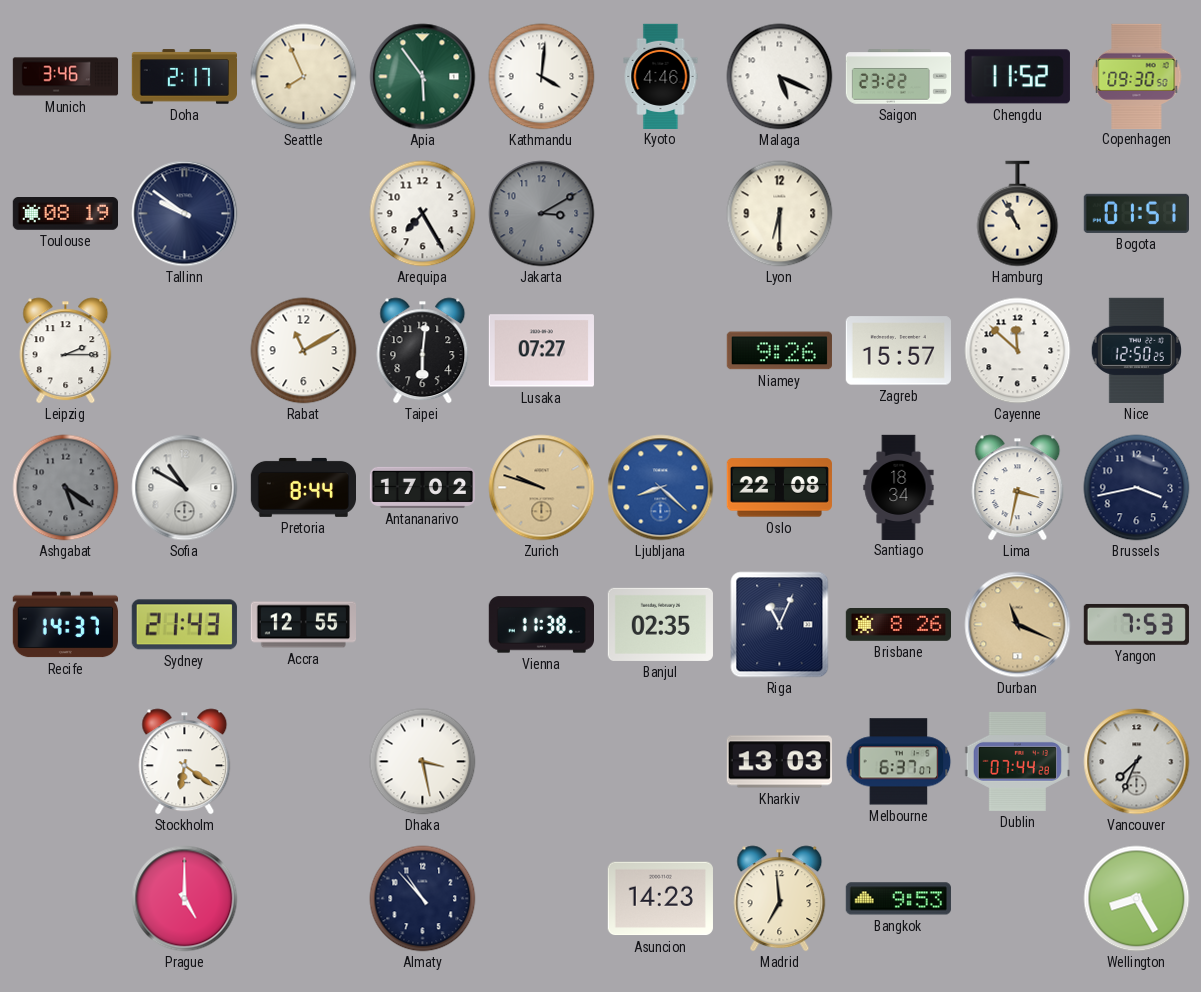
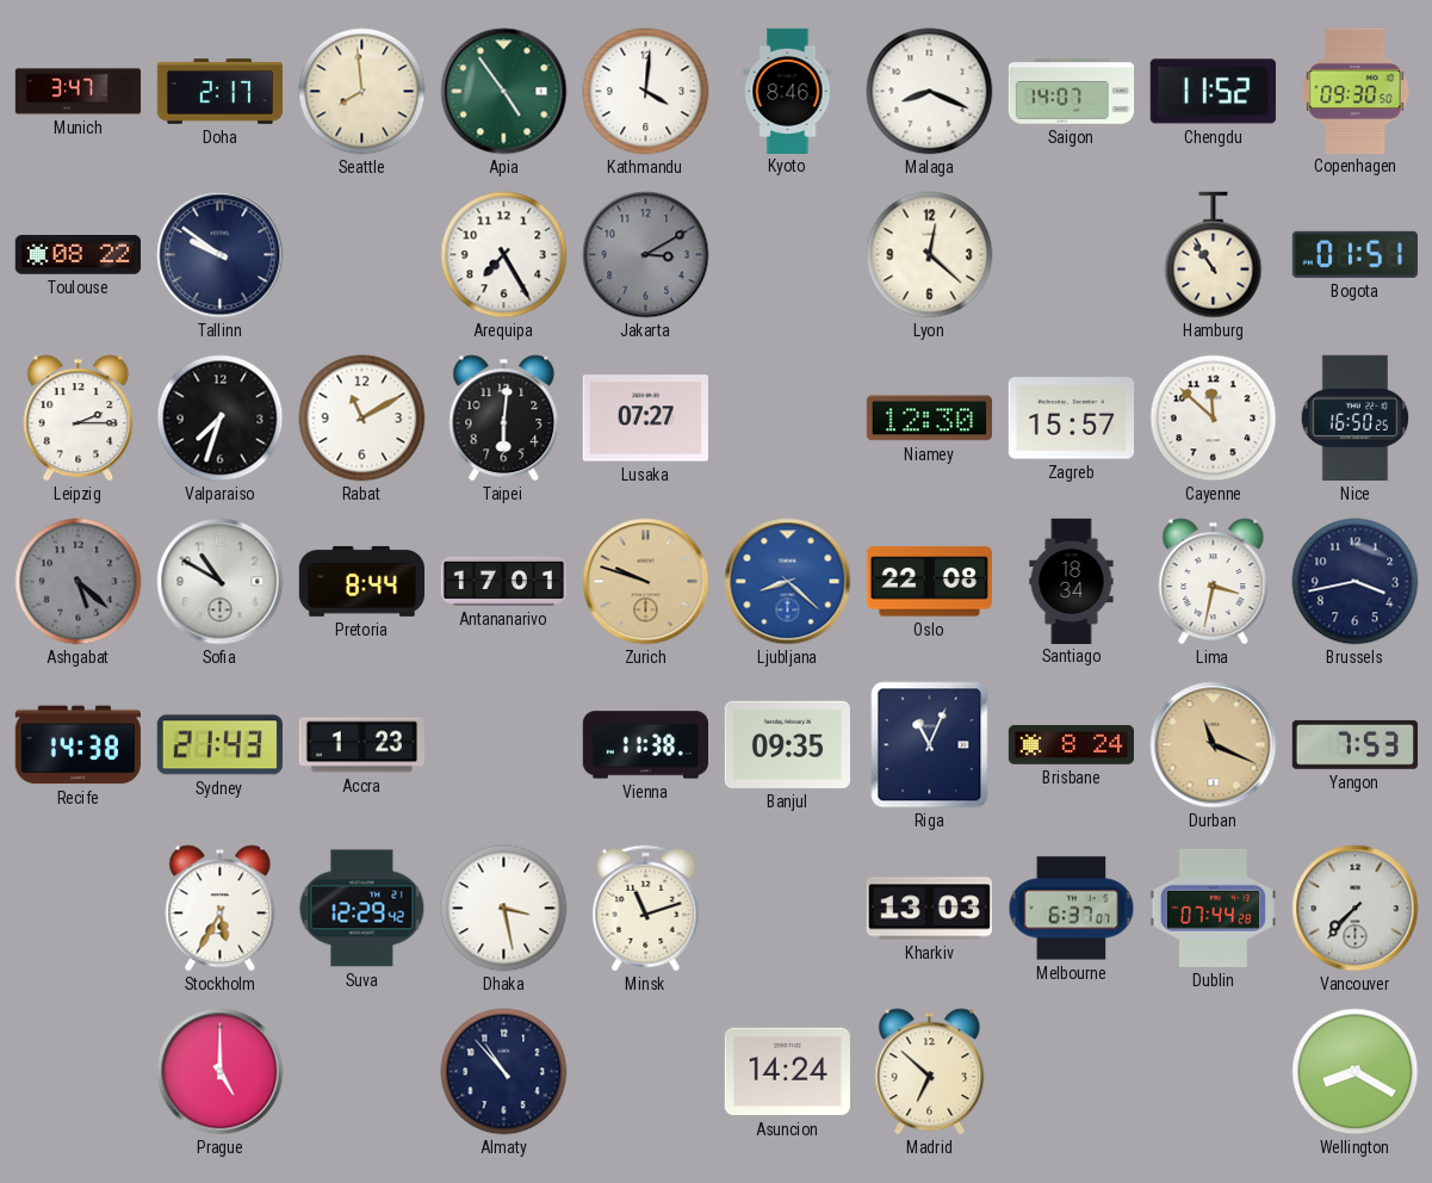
Munich: 3:46 -> 3:47 (79, 92)
Seattle: 7:56 -> 7:59 (362, 92)
Apia: 5:54 -> 4:54 (504, 92)
Kyoto: 4:46 -> 8:46 (788, 91)
Malaga: 5:19 -> 8:19 (930, 92)
Saigon: 23:22 -> 14:07 (1072, 92)
Toulouse: 08:19 -> 08:22 (78, 255)
Lyon: 6:30 -> 12:22 (930, 255)
Hamburg: 10:56 -> 10:54 (1214, 255)
Valparaiso: none -> 7:33 (221, 419)
Niamey: 9:26 -> 12:30 (929, 419)
Nice: 12:50 -> 16:50 (1354, 417)
Ashgabat: 5:21 -> 5:22 (79, 582)
Antananarivo: 17:02 -> 17:01 (503, 581)
Recife: 14:37 -> 14:38 (78, 745)
Accra: 12:55 -> 1:23 (361, 745)
Banjul: 02:35 -> 09:35 (787, 744)
Brisbane: 8:26 -> 8:24 (1071, 745)
Stockholm: 6:21 -> 5:35 (221, 909)
Suva: none -> 12:29 (362, 909)
Minsk: none -> 11:12 (646, 909)
Vancouver: 7:34 -> 7:37 (1356, 909)
Asuncion: 14:23 -> 14:24 (787, 1072)
Madrid: 6:59 -> 6:52 (930, 1072)
Bangkok: 9:53 -> none (898, 899)
Wellington: 8:25 -> 8:20 (1356, 1072)
